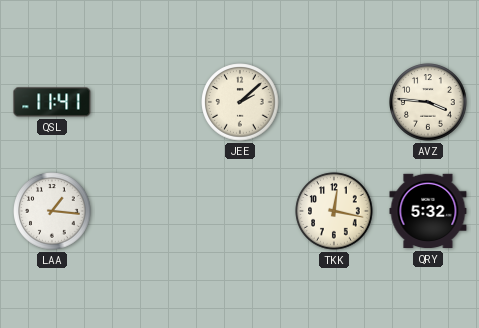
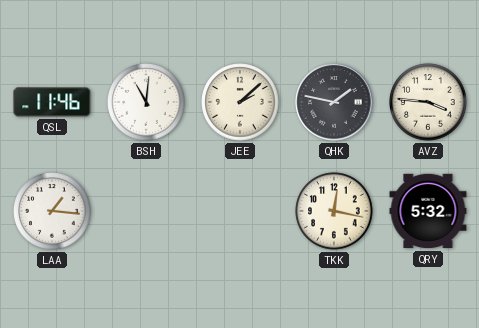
QSL: 11:41 -> 11:46 (52, 102)
BSH: none -> 11:01 (146, 102)
QHK: none -> 1:47 (334, 102)
